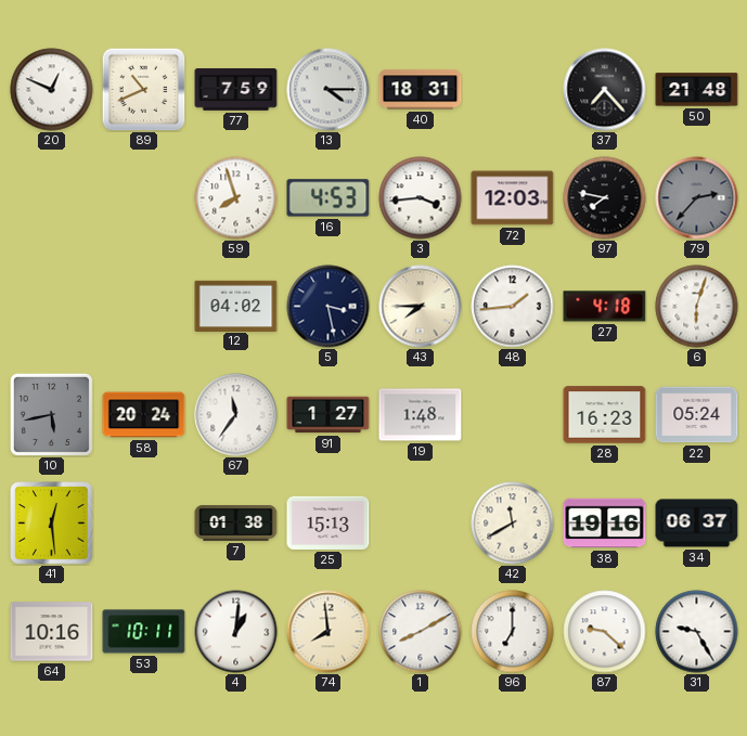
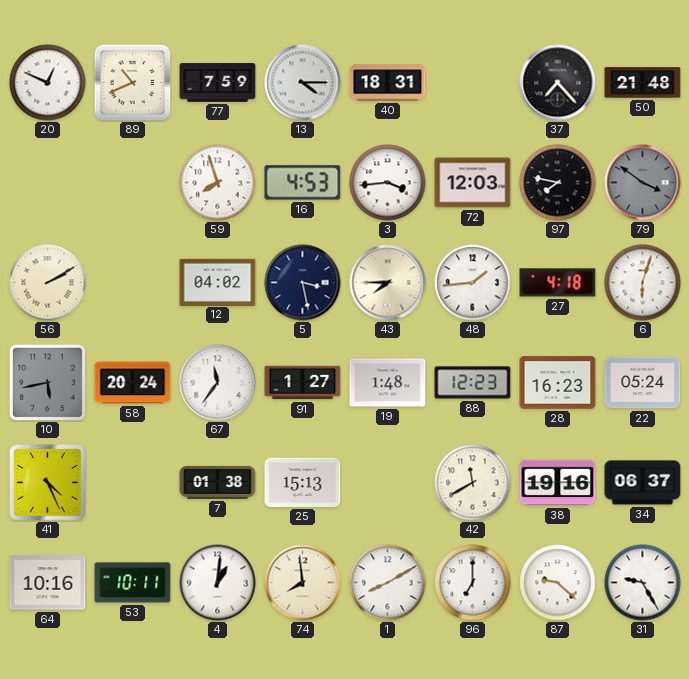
79: 2:37 -> 3:51 (643, 183)
56: none -> 2:10 (48, 283)
88: none -> 12:23 (473, 383)
41: 12:29 -> 4:26 (48, 483)
